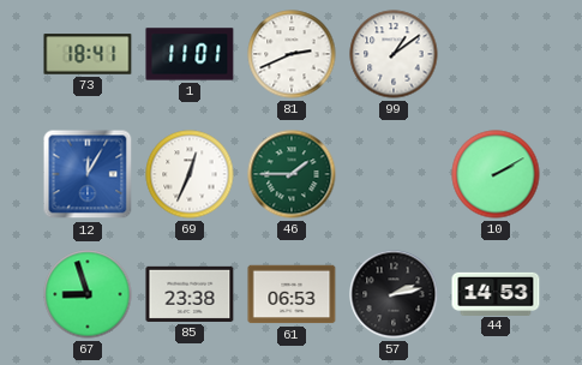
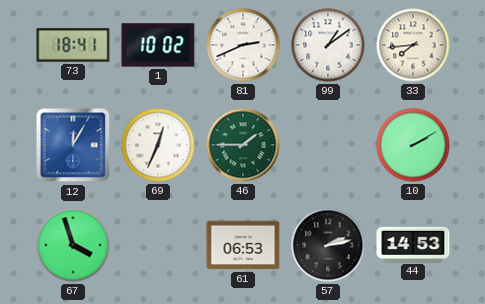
1: 11:01 -> 10:02 (158, 45)
33: none -> 7:44 (413, 45)
67: 8:57 -> 3:57 (73, 245)
85: 23:38 -> none (190, 294)
